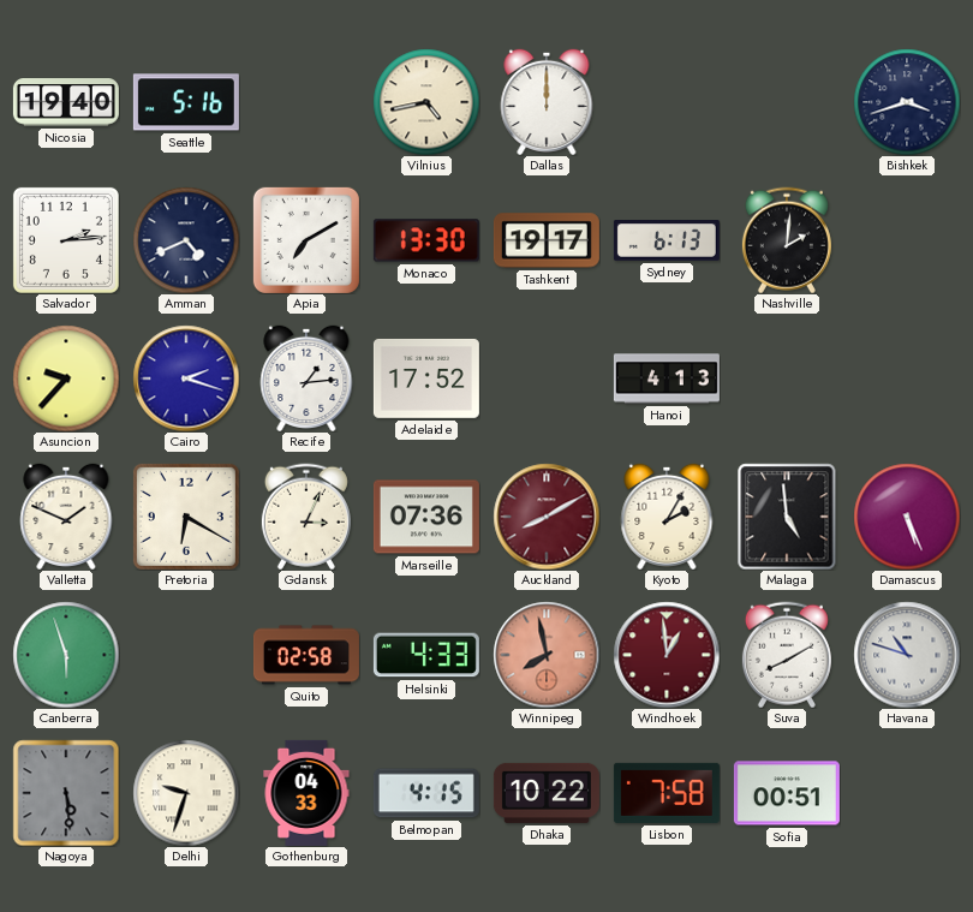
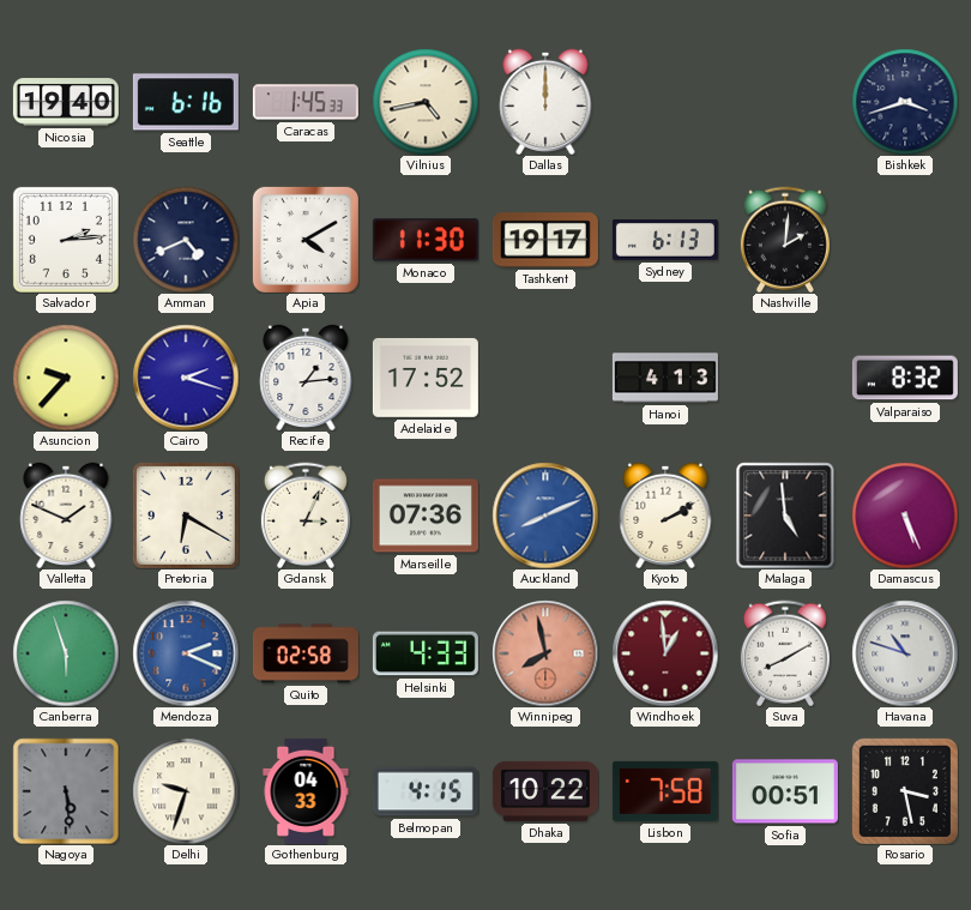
Seattle: 5:16 -> 6:16 (186, 102)
Caracas: none -> 1:45 (306, 102)
Apia: 7:10 -> 4:10 (306, 240)
Monaco: 13:30 -> 11:30 (426, 240)
Valparaiso: none -> 8:32 (905, 378)
Auckland: 8:10 -> 8:11 (545, 516)
Auckland dial: burgundy -> blue (545, 516)
Kyoto: 2:05 -> 2:10 (665, 514)
Mendoza: none -> 2:19 (186, 653)
Rosario: none -> 3:28 (905, 791)
